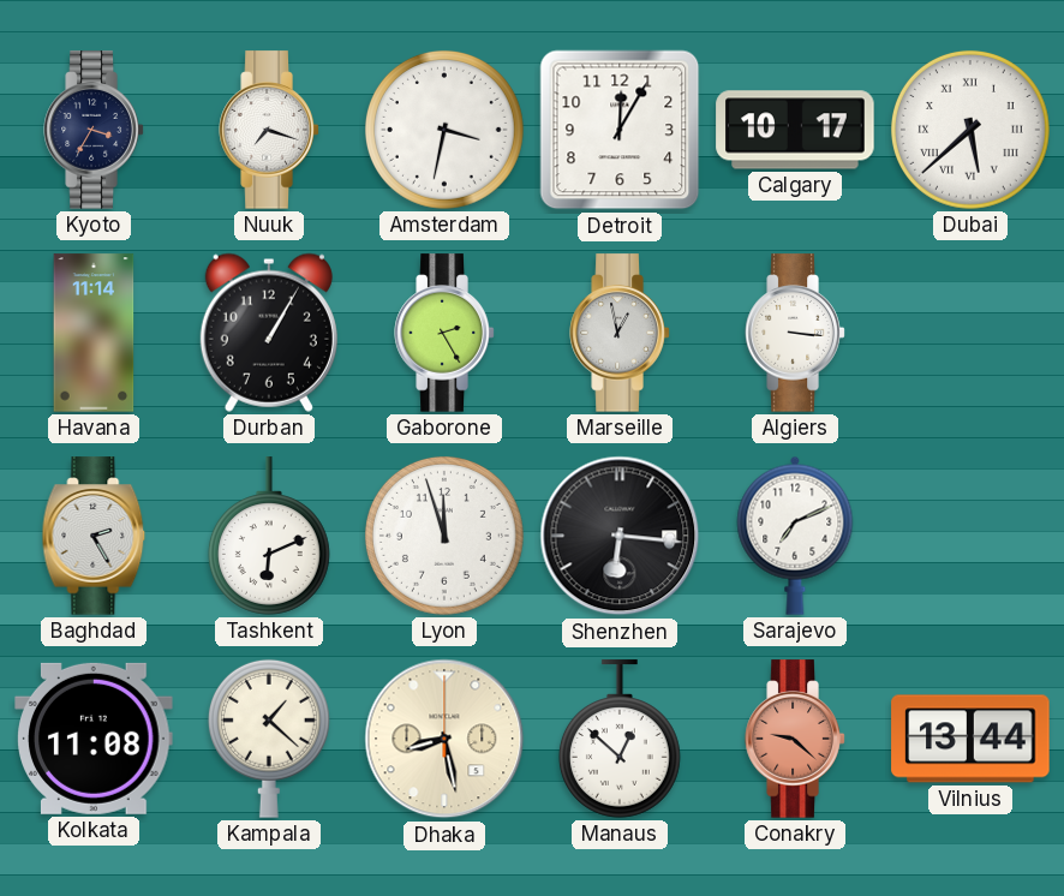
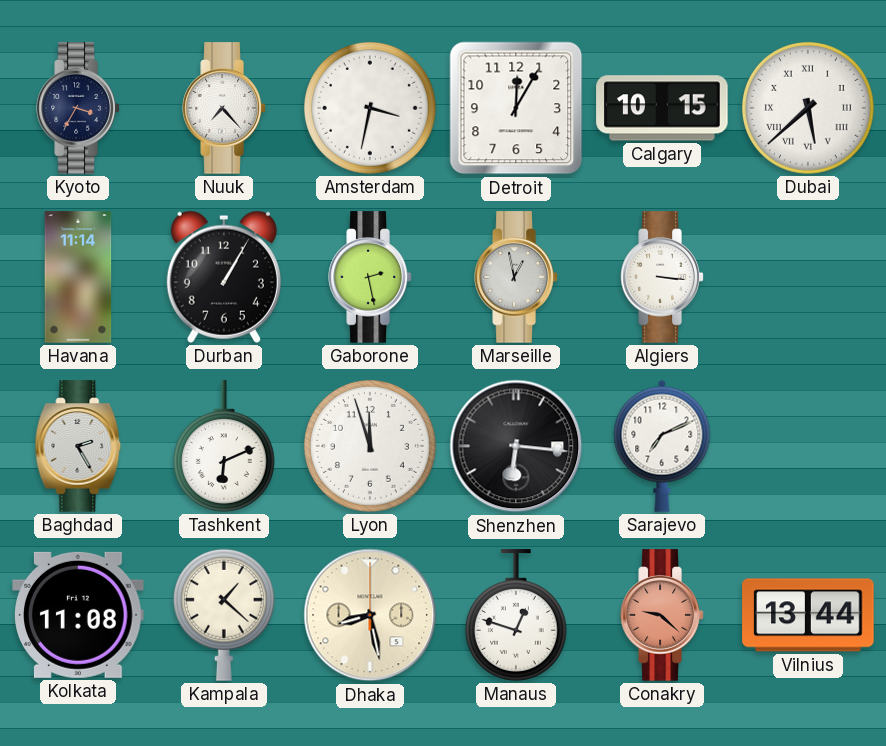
Nuuk: 7:18 -> 7:23 (224, 108)
Calgary: 10:17 -> 10:15 (662, 108)
Gaborone: 2:25 -> 2:28 (370, 277)
Manaus: 12:52 -> 12:48 (516, 615)
